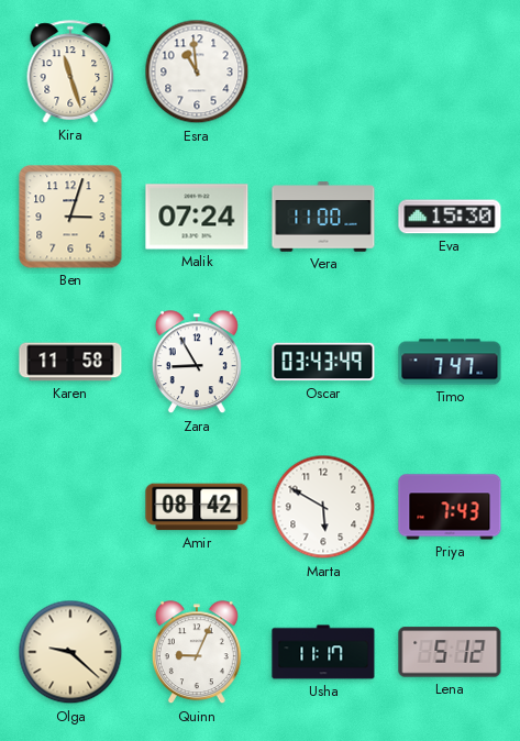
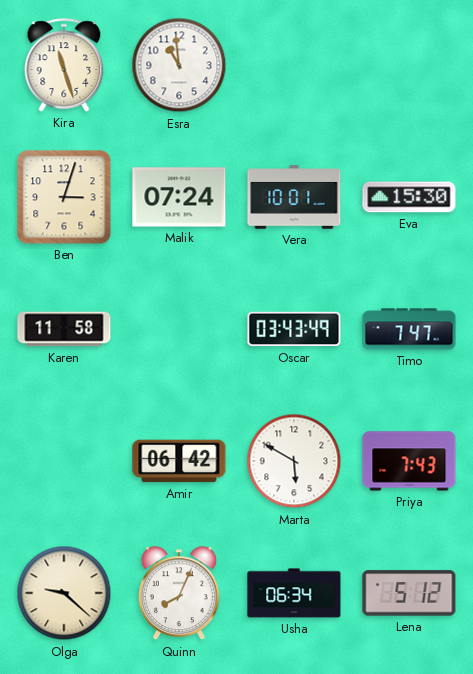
Vera: 11:00 -> 10:01 (294, 197)
Zara: 8:55 -> none (197, 363)
Amir: 08:42 -> 06:42 (179, 461)
Quinn: 9:04 -> 8:04 (179, 594)
Usha: 11:17 -> 06:34 (294, 593)
